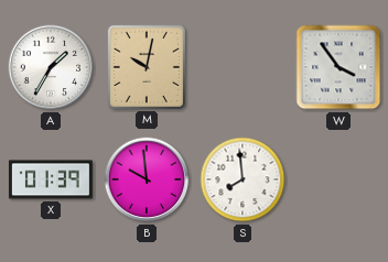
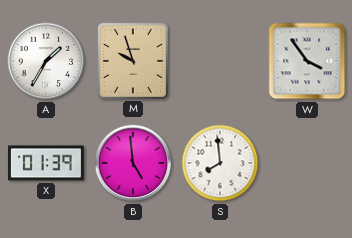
M: 10:02 -> 9:57 (133, 61)
B: 9:59 -> 4:59 (133, 163)
